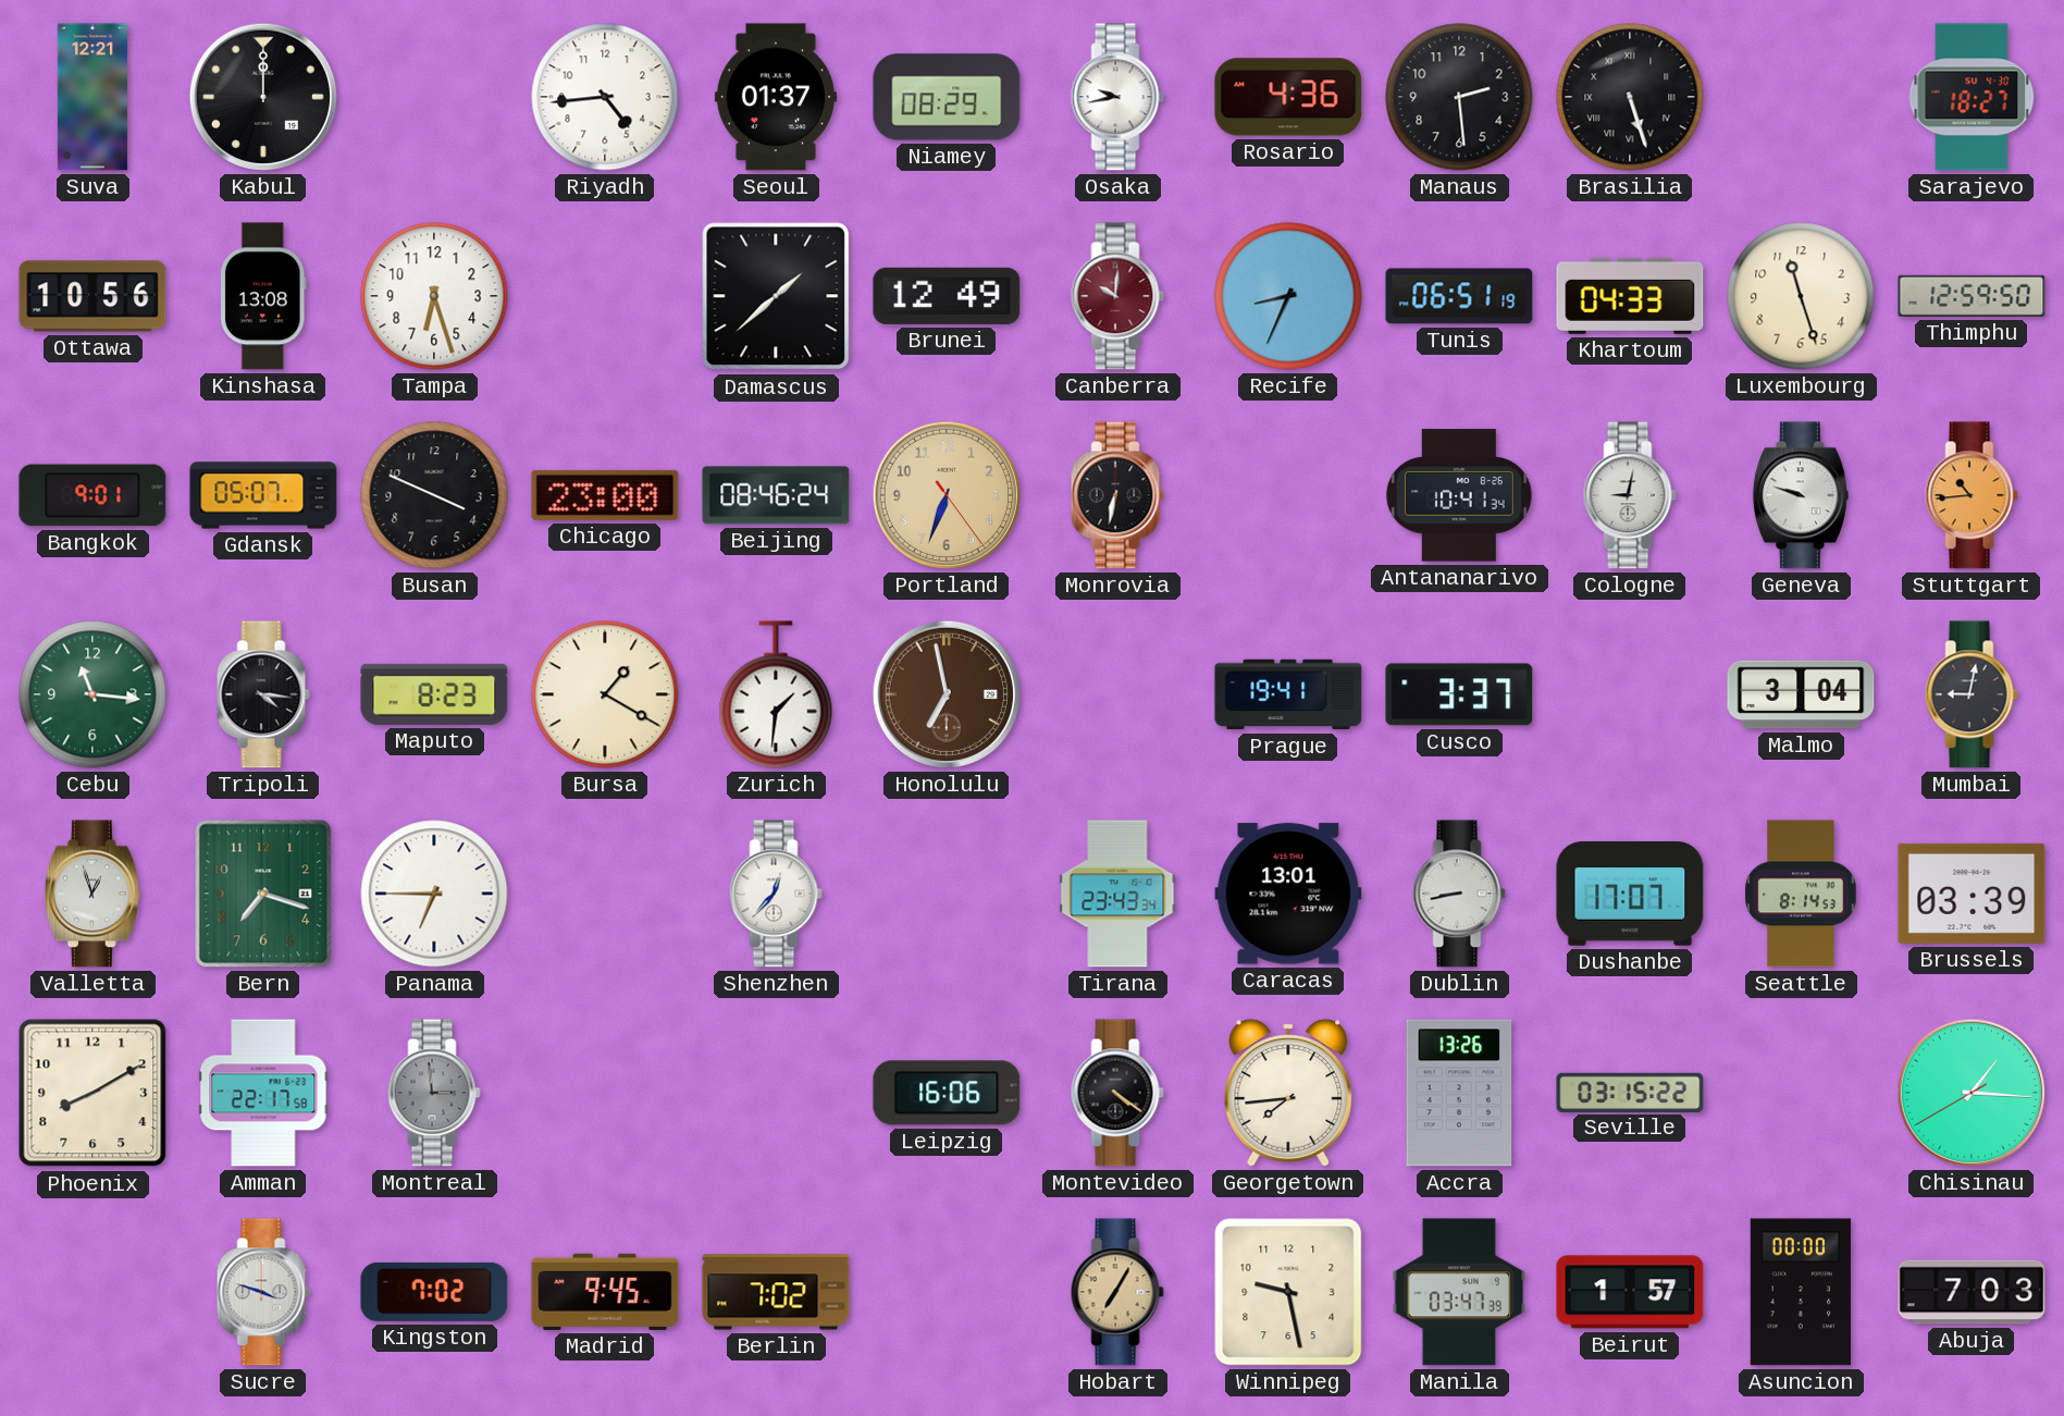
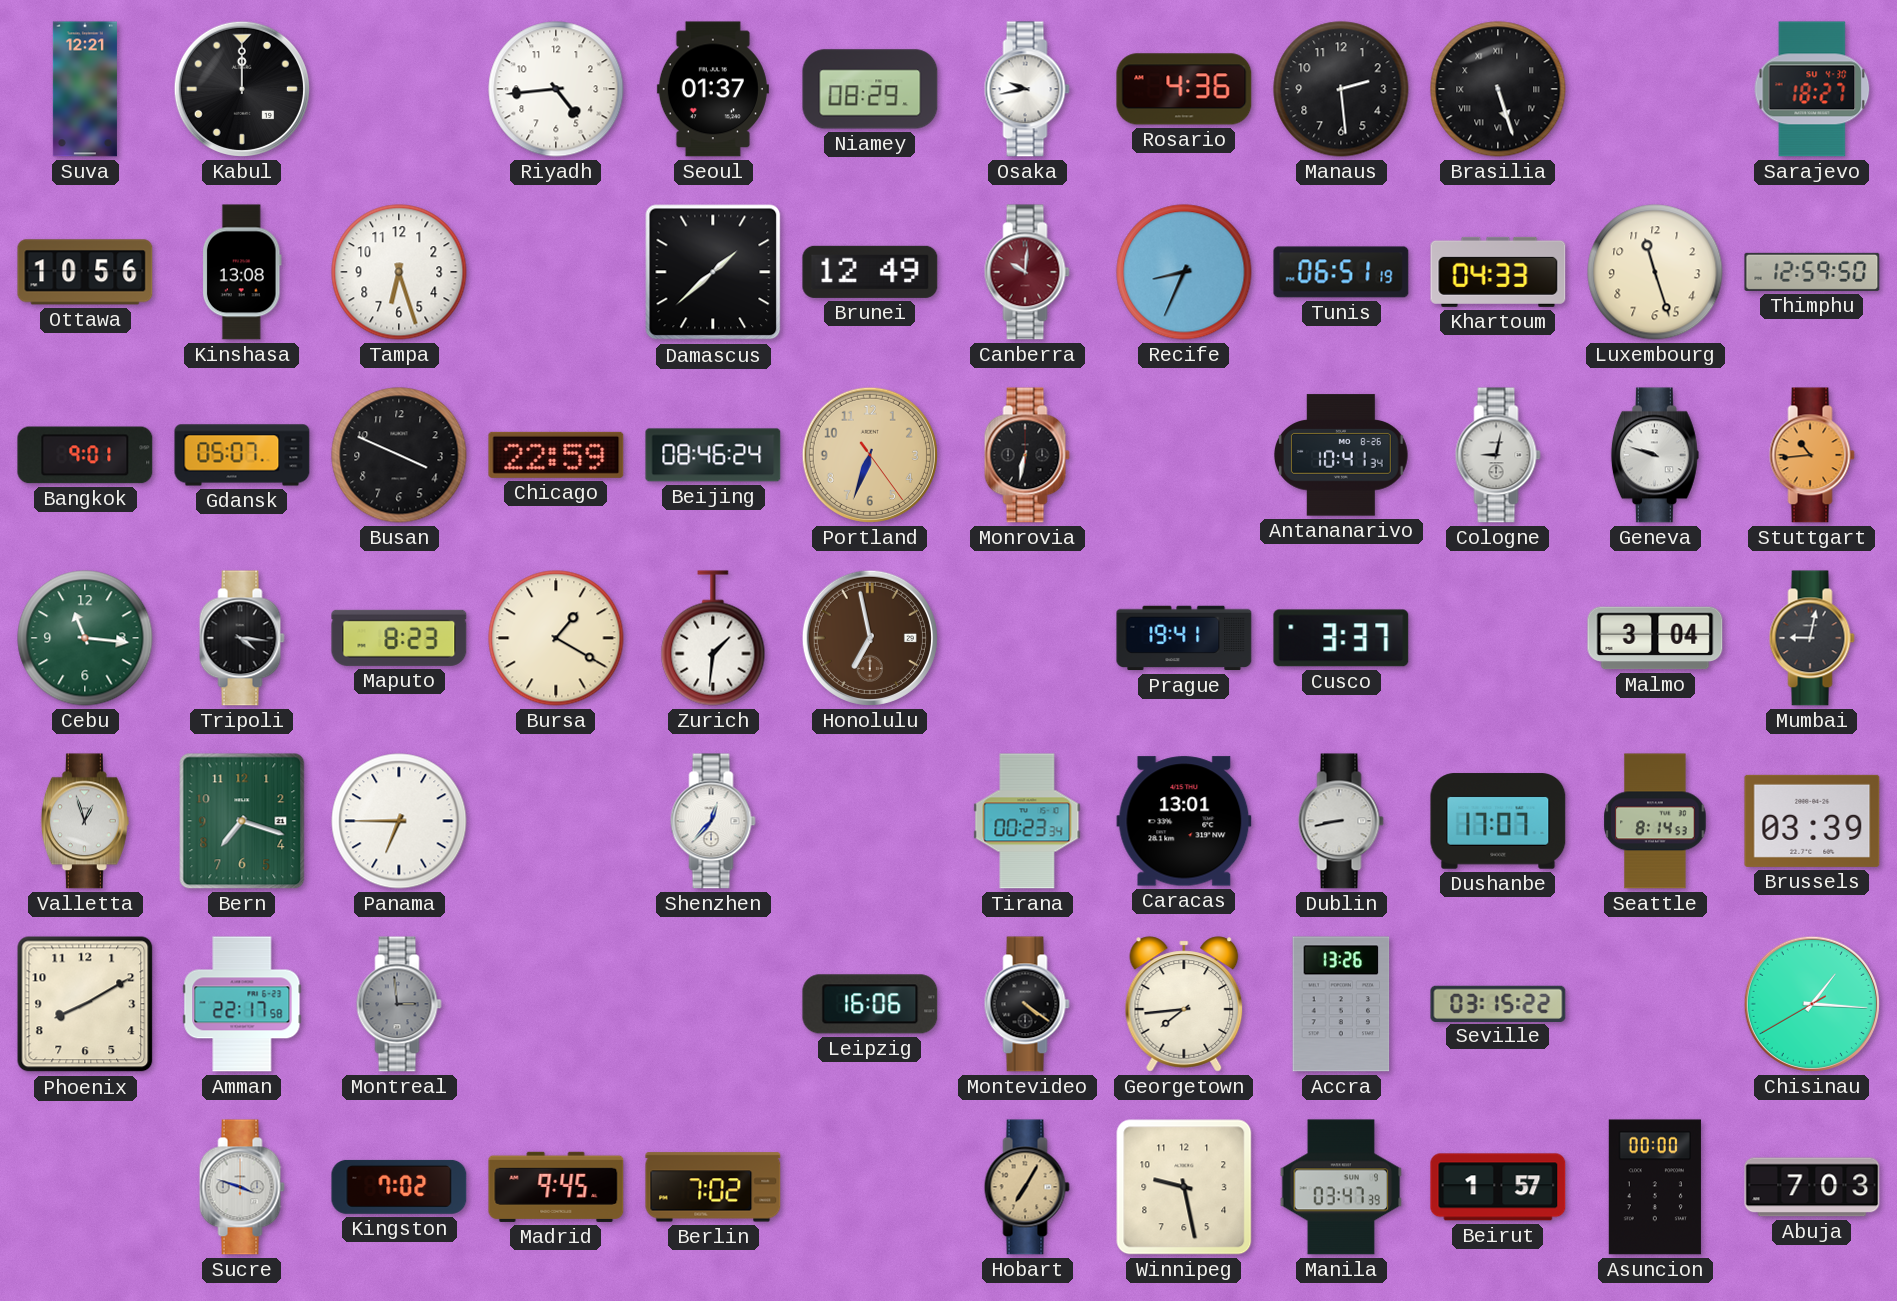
Chicago: 23:00 -> 22:59 (556, 455)
Tirana: 23:43 -> 00:23 (1027, 821)
